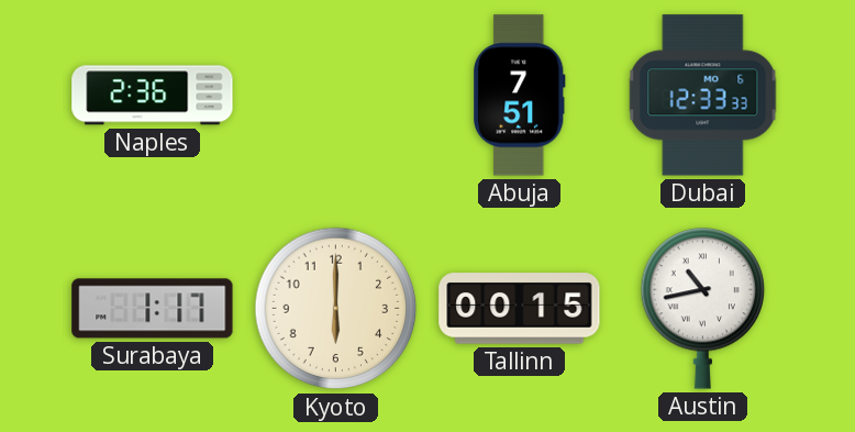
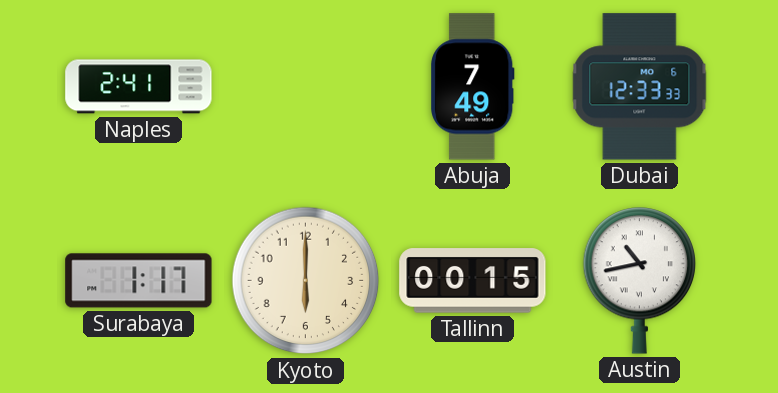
Naples: 2:36 -> 2:41 (139, 87)
Abuja: 7:51 -> 7:49 (473, 87)
